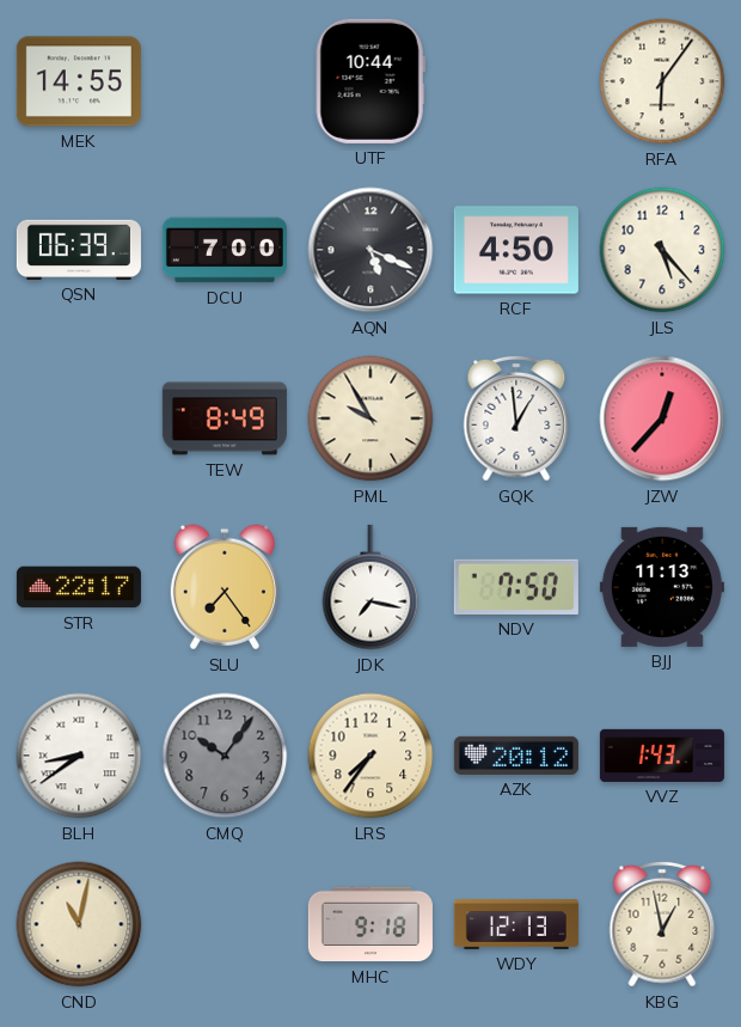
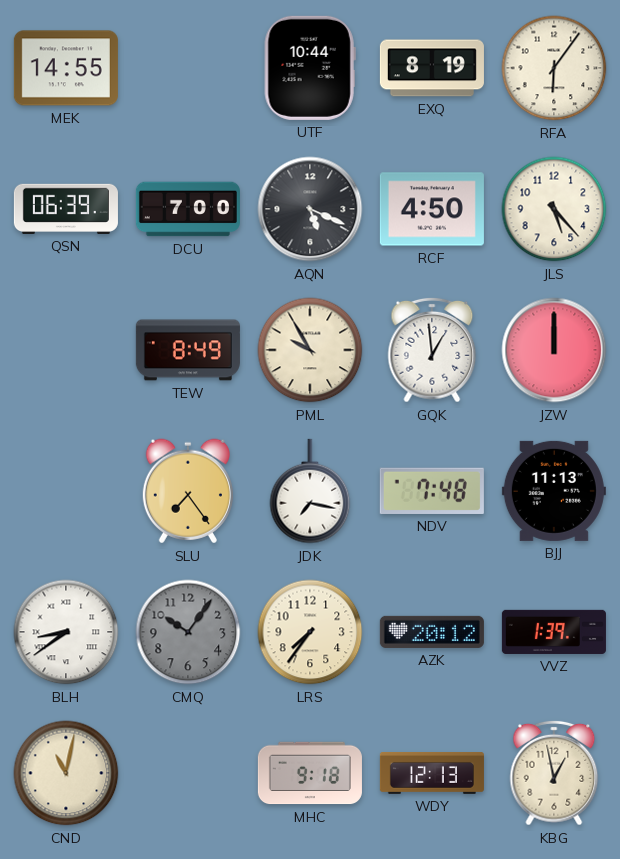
EXQ: none -> 8:19 (432, 68)
JZW: 12:37 -> 12:00 (554, 350)
STR: 22:17 -> none (79, 587)
NDV: 7:50 -> 7:48 (432, 491)
VVZ: 1:43 -> 1:39 (554, 632)
